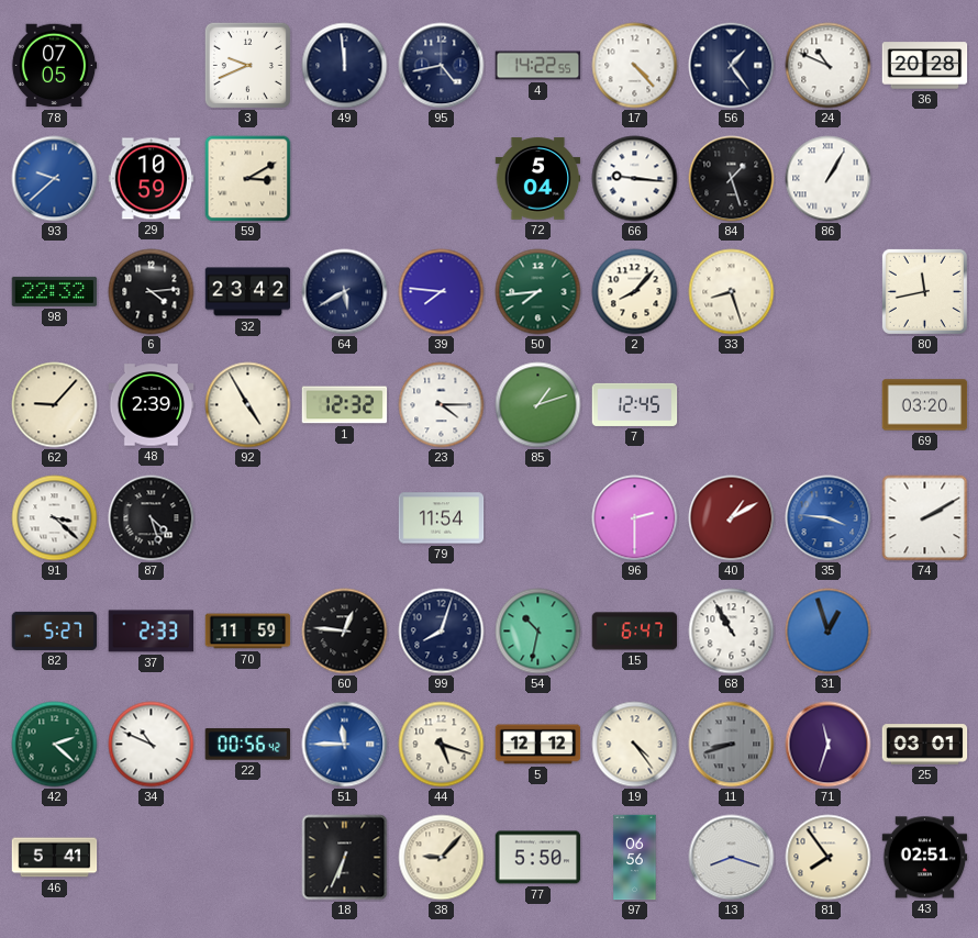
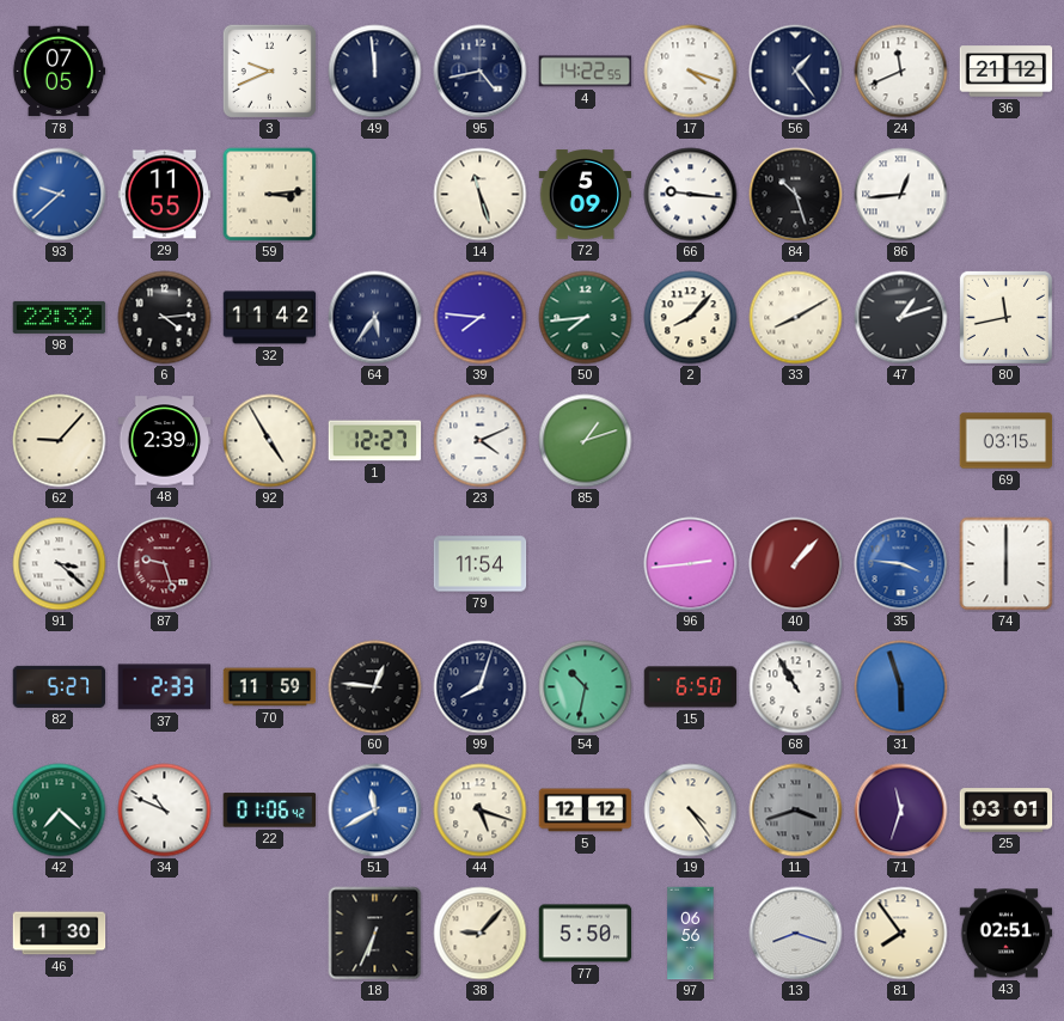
17: 4:23 -> 4:18 (691, 72)
24: 10:49 -> 11:41 (901, 72)
36: 20:28 -> 21:12 (1007, 72)
29: 10:59 -> 11:55 (165, 195)
59: 3:10 -> 3:14 (270, 195)
14: none -> 11:27 (481, 195)
72: 5:04 -> 5:09 (586, 195)
84: 1:27 -> 10:27 (796, 195)
86: 1:05 -> 12:44 (901, 195)
32: 23:42 -> 11:42 (270, 318)
64: 5:40 -> 5:36 (375, 318)
33: 8:27 -> 8:10 (796, 318)
47: none -> 1:12 (901, 318)
1: 12:32 -> 12:27 (375, 441)
23: 4:15 -> 4:11 (481, 441)
7: 12:45 -> none (635, 404)
69: 03:20 -> 03:15 (1007, 441)
87: 4:27 -> 9:27 (165, 564)
87 dial: black -> burgundy (165, 564)
96: 2:30 -> 2:44 (691, 564)
40: 1:10 -> 1:07 (796, 564)
74: 2:10 -> 6:00 (1007, 564)
15: 6:47 -> 6:50 (691, 687)
31: 12:57 -> 5:57 (901, 687)
42: 2:22 -> 7:22 (60, 811)
22: 00:56 -> 01:06 (270, 811)
51: 11:45 -> 11:40 (375, 811)
11: 8:42 -> 3:42 (796, 811)
46: 5:41 -> 1:30 (60, 934)
